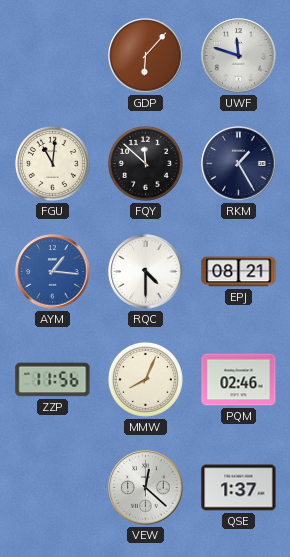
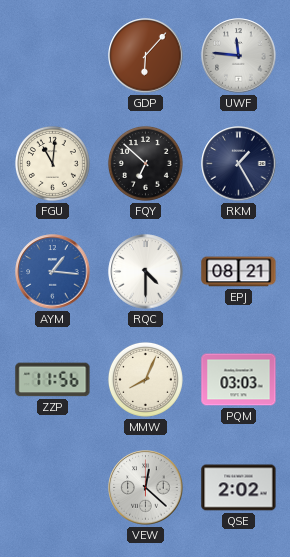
UWF: 11:48 -> 11:46 (239, 56)
FQY: 11:52 -> 6:52 (145, 163)
PQM: 02:46 -> 03:03 (239, 380)
QSE: 1:37 -> 2:02 (239, 488)
